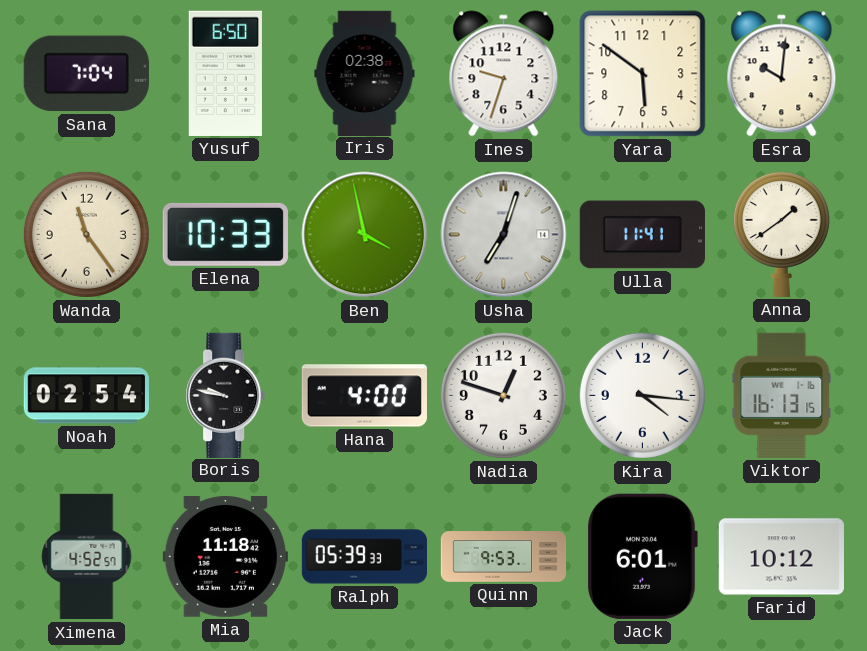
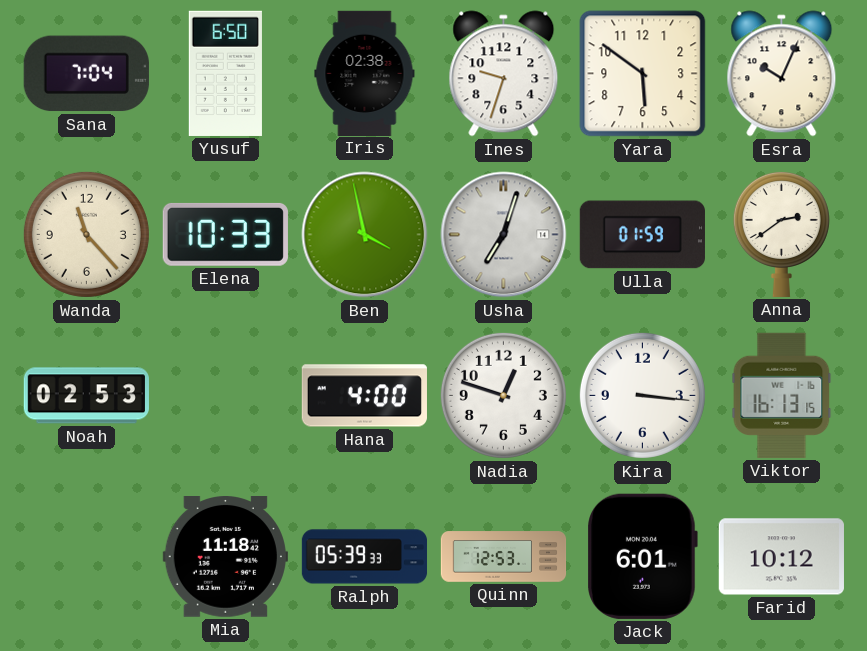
Esra: 10:01 -> 10:04 (782, 74)
Wanda: 11:24 -> 11:23 (86, 234)
Ulla: 11:41 -> 01:59 (642, 235)
Anna: 1:39 -> 2:39 (781, 234)
Noah: 02:54 -> 02:53 (86, 396)
Boris: 9:47 -> none (226, 395)
Kira: 4:16 -> 3:16 (642, 395)
Ximena: 4:52 -> none (87, 557)
Quinn: 9:53 -> 12:53 (504, 557)
